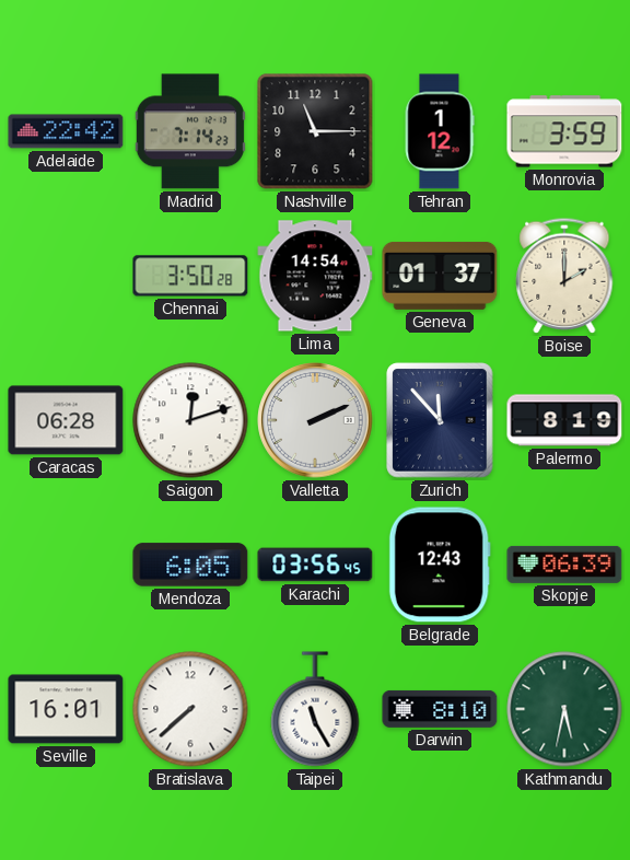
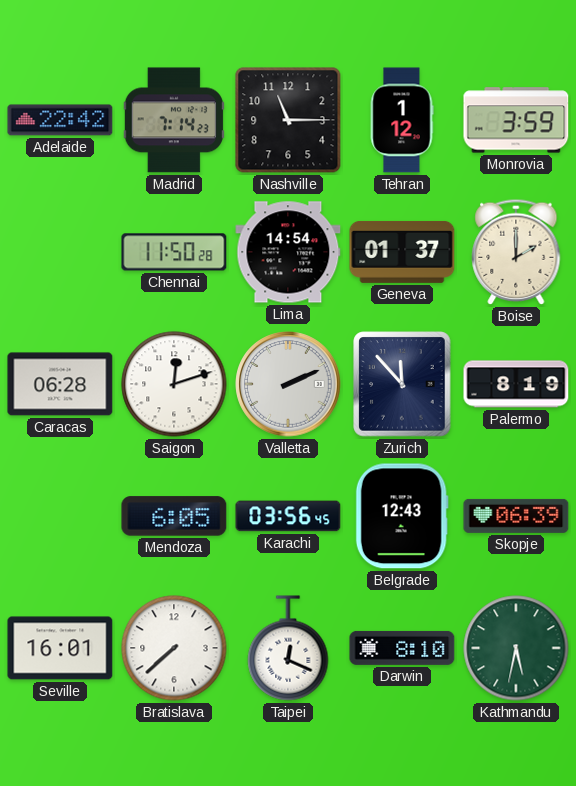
Chennai: 3:50 -> 11:50 (174, 252)
Taipei: 11:25 -> 12:19 (288, 648)
